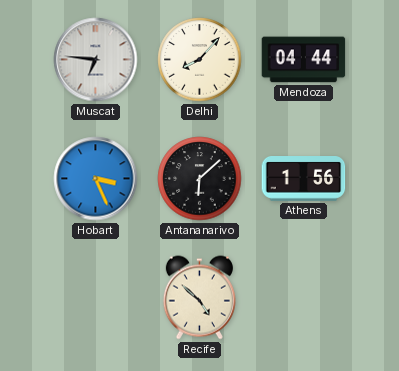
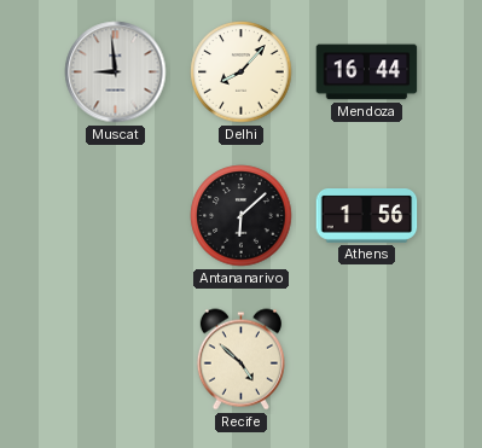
Muscat: 6:46 -> 8:59 (116, 72)
Mendoza: 04:44 -> 16:44 (367, 72)
Hobart: 3:26 -> none (96, 179)
